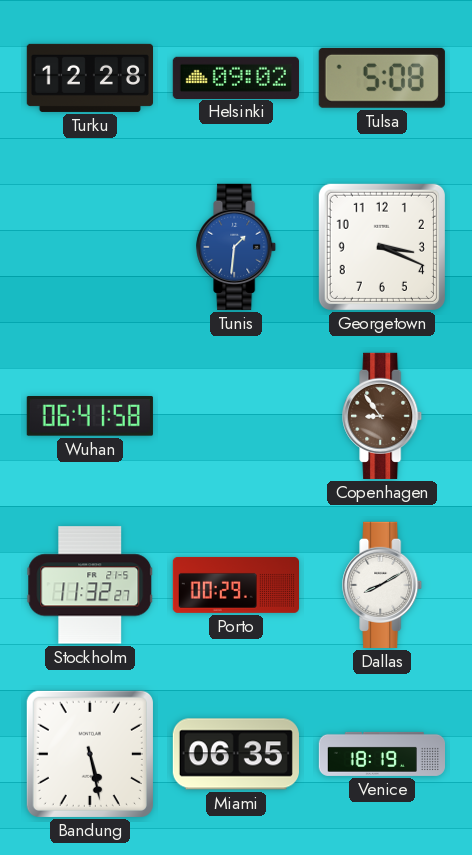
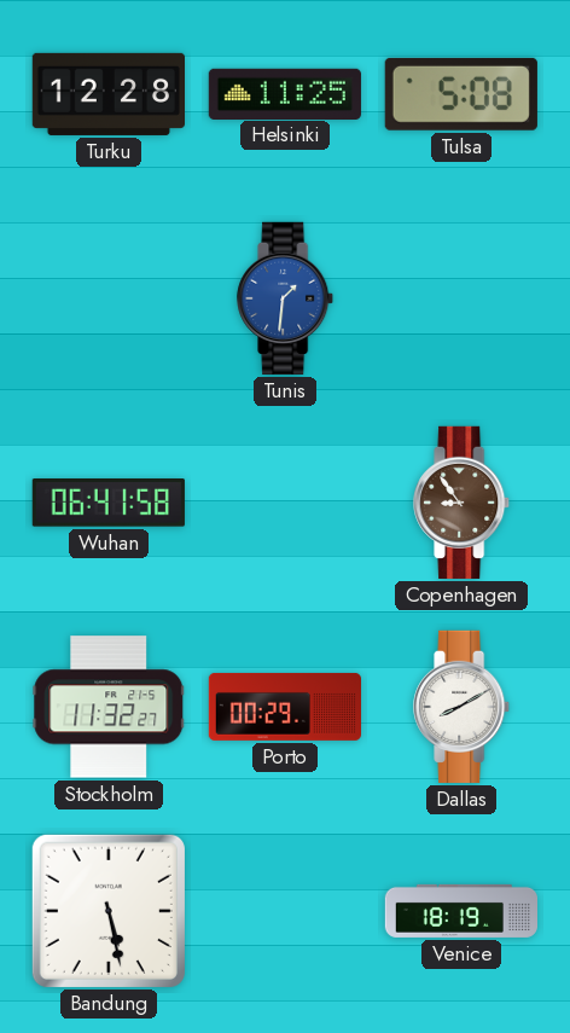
Helsinki: 09:02 -> 11:25 (285, 93)
Georgetown: 3:19 -> none (382, 247)
Miami: 06:35 -> none (236, 754)
